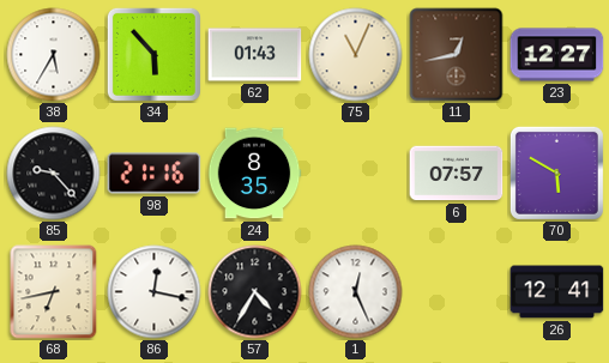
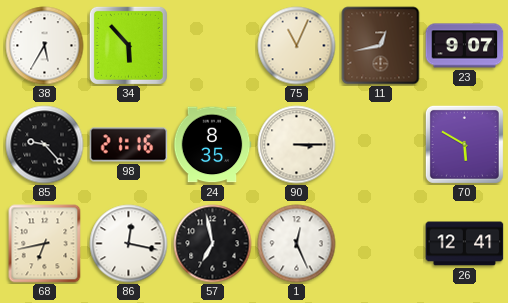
62: 01:43 -> none (255, 55)
23: 12:27 -> 9:07 (465, 46)
90: none -> 3:15 (297, 145)
6: 07:57 -> none (457, 174)
57: 4:35 -> 6:58 (213, 244)
